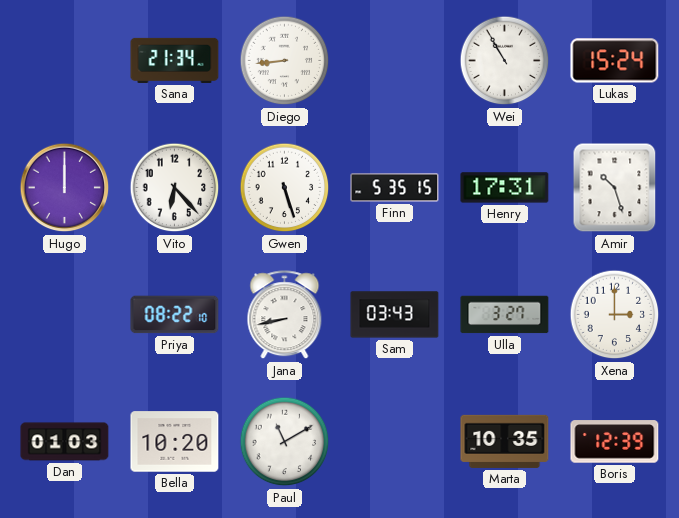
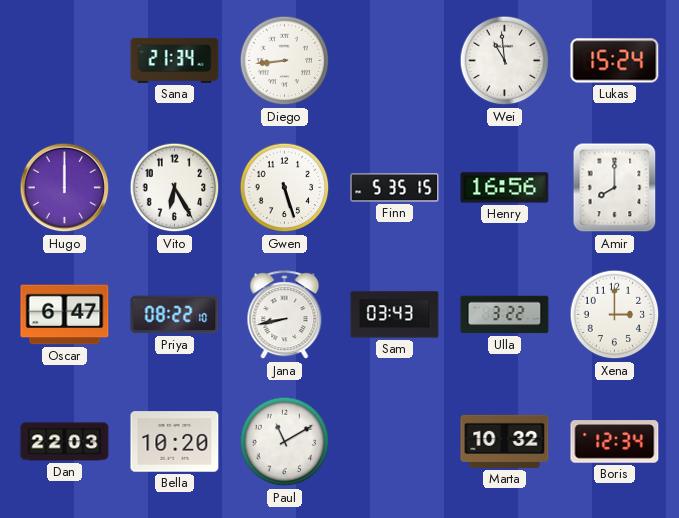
Wei: 10:55 -> 10:59 (505, 61)
Vito: 6:23 -> 6:25 (175, 188)
Henry: 17:31 -> 16:56 (505, 188)
Amir: 10:27 -> 8:00 (615, 188)
Oscar: none -> 6:47 (65, 315)
Ulla: 3:27 -> 3:22 (505, 315)
Dan: 01:03 -> 22:03 (65, 442)
Marta: 10:35 -> 10:32 (505, 441)
Boris: 12:39 -> 12:34 (615, 442)
